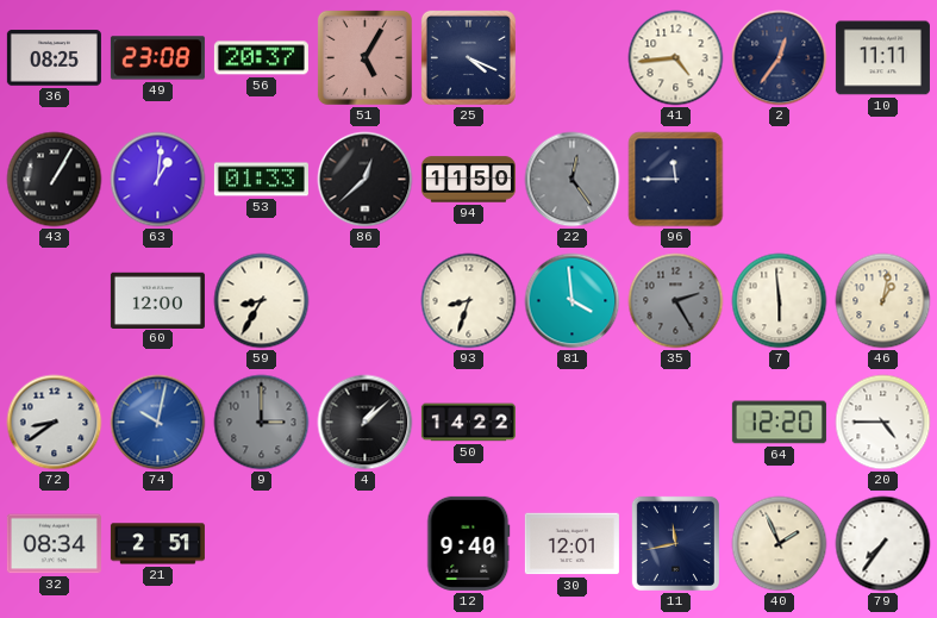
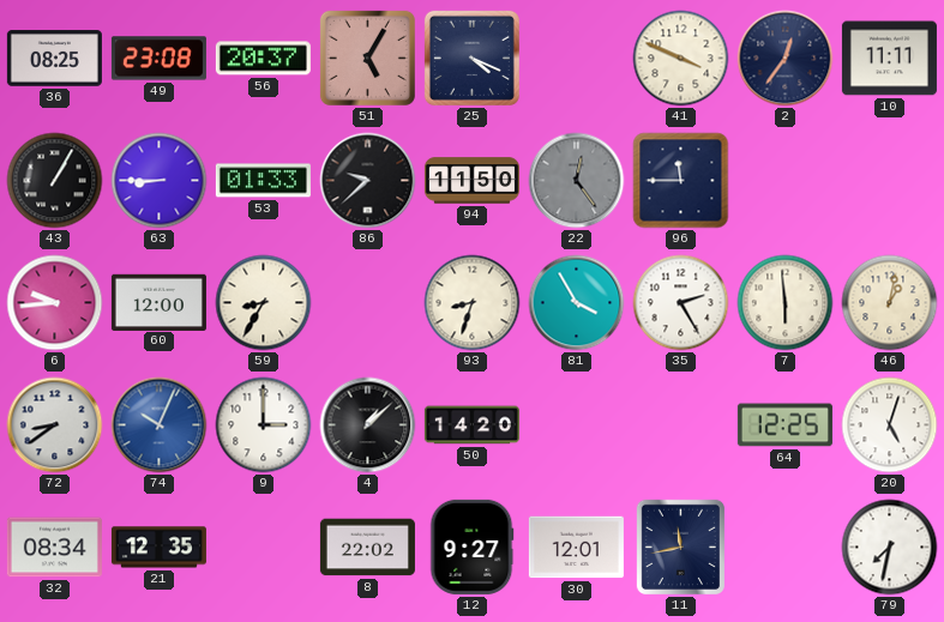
41: 4:44 -> 3:49 (681, 59)
63: 1:01 -> 8:45 (160, 181)
86: 12:38 -> 9:38 (368, 181)
6: none -> 9:44 (55, 303)
81: 3:59 -> 3:55 (577, 303)
35 dial: grey -> white (681, 303)
74: 10:02 -> 10:04 (160, 425)
9 dial: grey -> white (264, 425)
50: 14:22 -> 14:20 (471, 425)
64: 12:20 -> 12:25 (784, 425)
20: 4:45 -> 5:03 (890, 425)
21: 2:51 -> 12:35 (158, 548)
8: none -> 22:02 (367, 548)
12: 9:40 -> 9:27 (473, 546)
40: 1:56 -> none (780, 544)
79: 7:36 -> 7:32 (890, 548)
